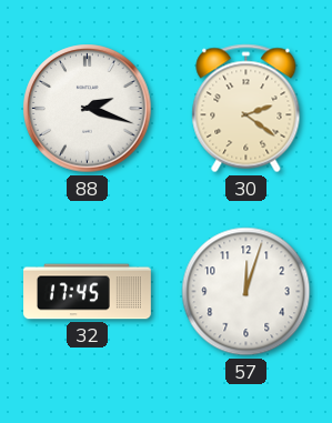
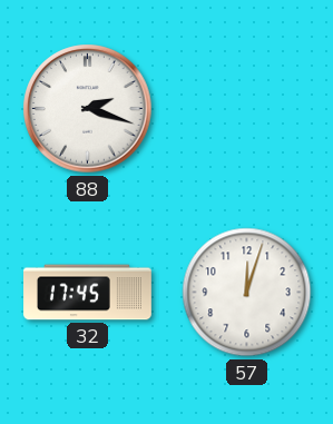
30: 2:21 -> none (247, 109)
